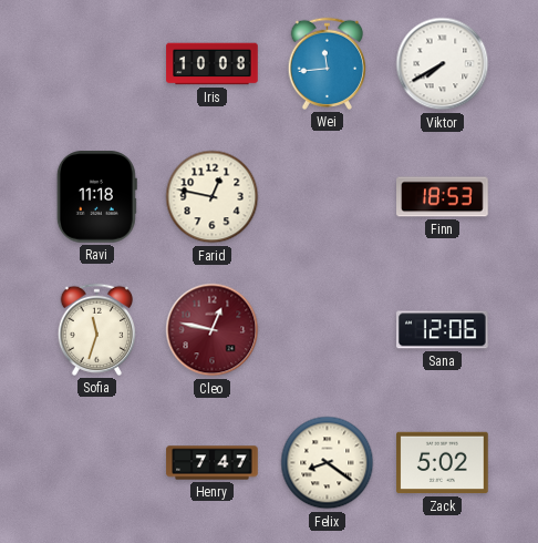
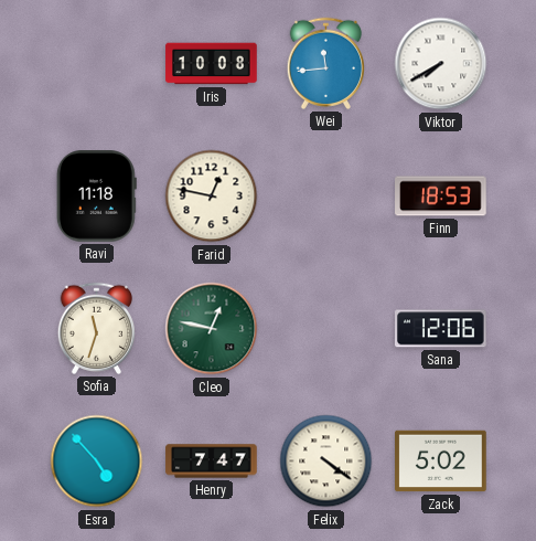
Cleo dial: burgundy -> green (212, 329)
Esra: none -> 4:53 (97, 462)
Felix: 8:21 -> 4:21 (326, 462)
